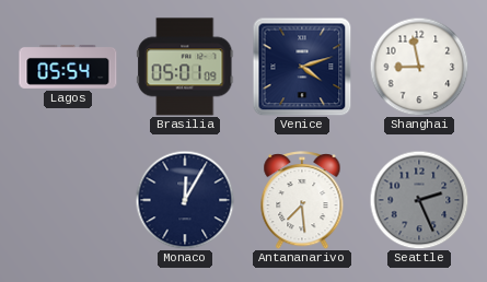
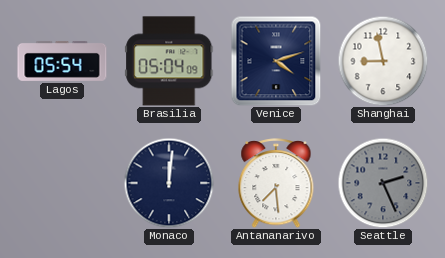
Brasilia: 05:01 -> 05:04 (169, 61)
Monaco: 12:05 -> 12:01 (169, 183)
